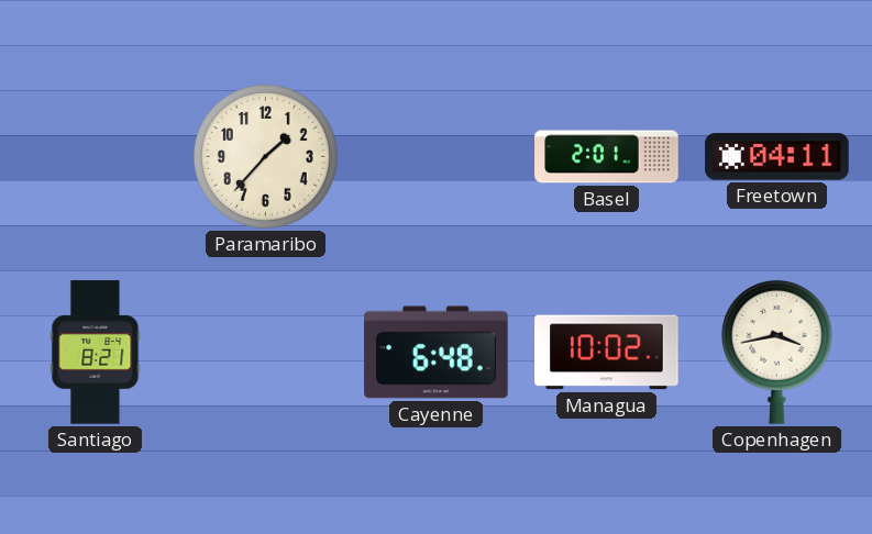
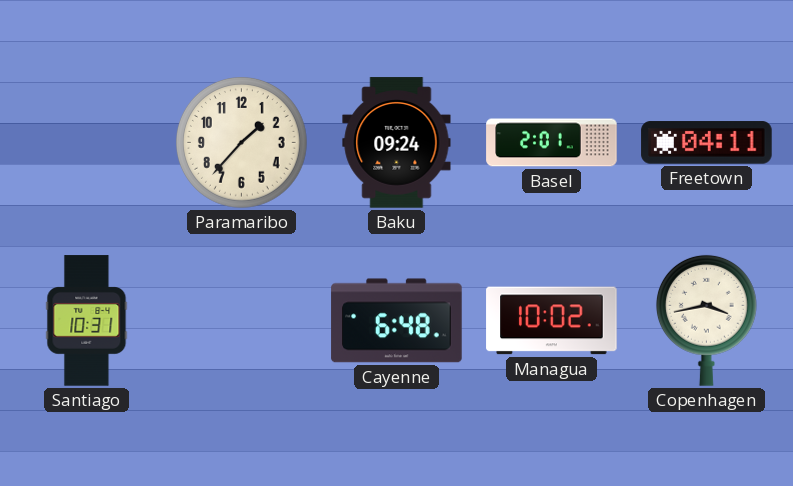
Baku: none -> 09:24 (397, 143)
Santiago: 8:21 -> 10:31 (87, 321)
